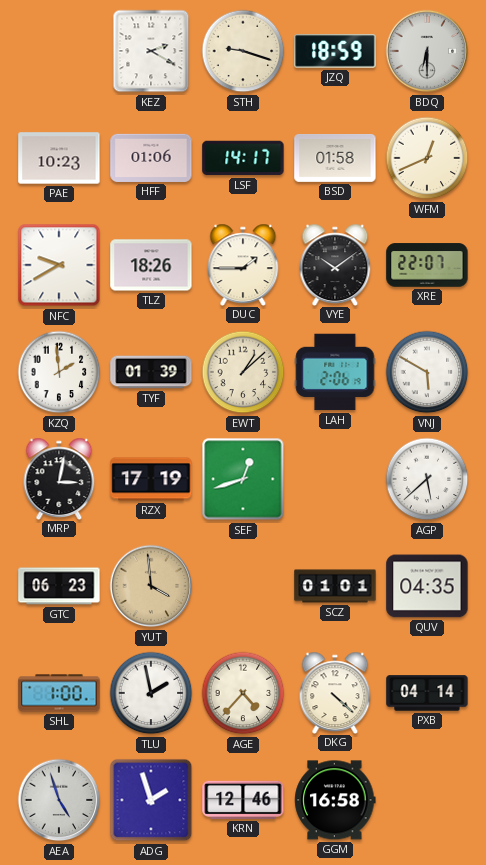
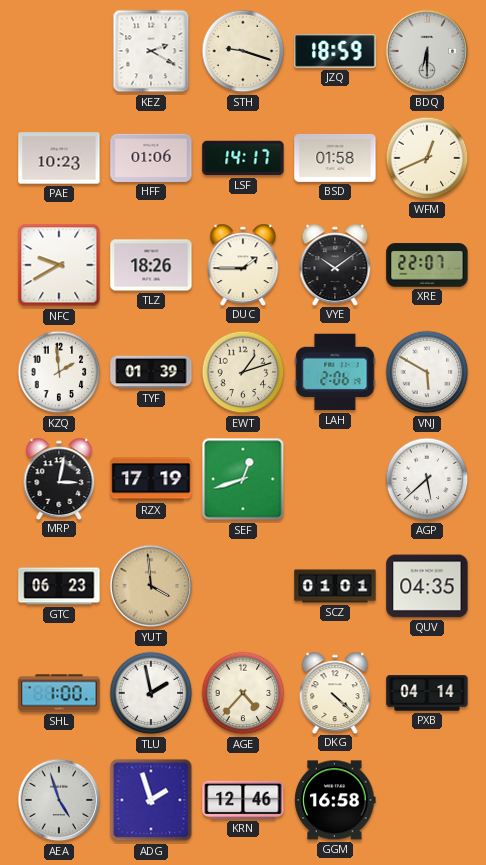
EWT: 1:08 -> 1:12 (243, 372)
